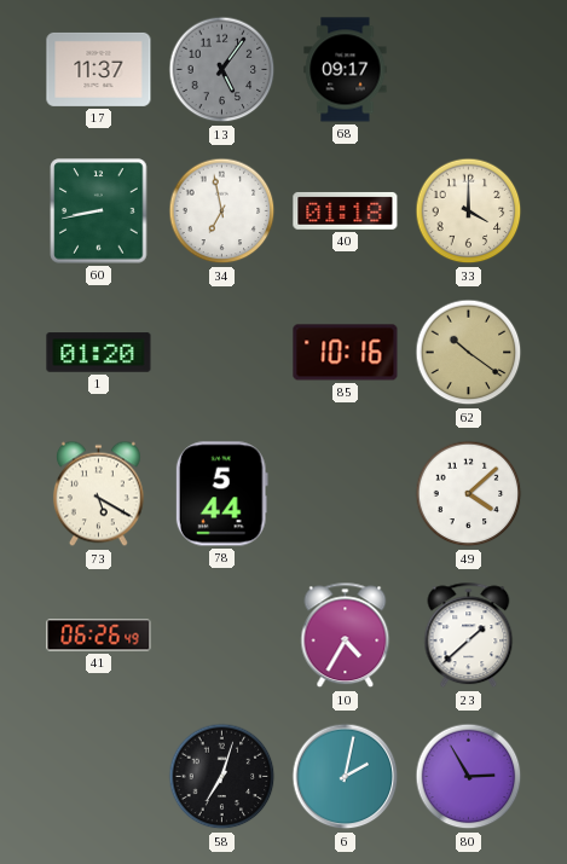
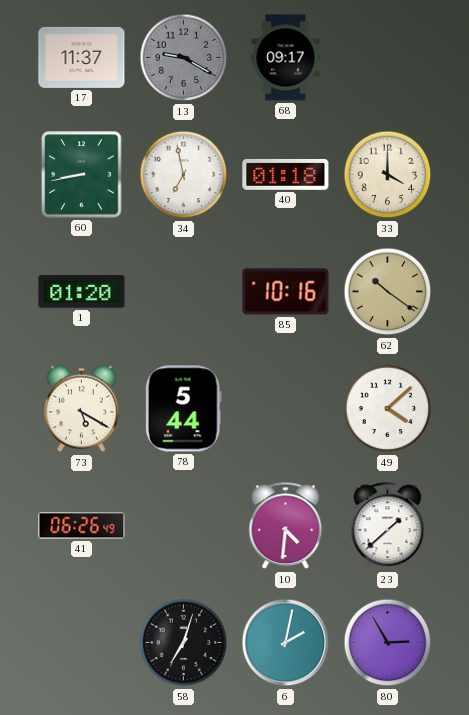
13: 5:06 -> 9:20 (184, 58)
10: 4:35 -> 4:31 (286, 526)
